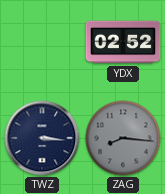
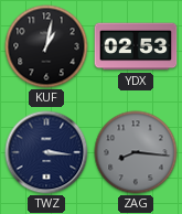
KUF: none -> 1:02 (46, 46)
YDX: 02:52 -> 02:53 (136, 46)
